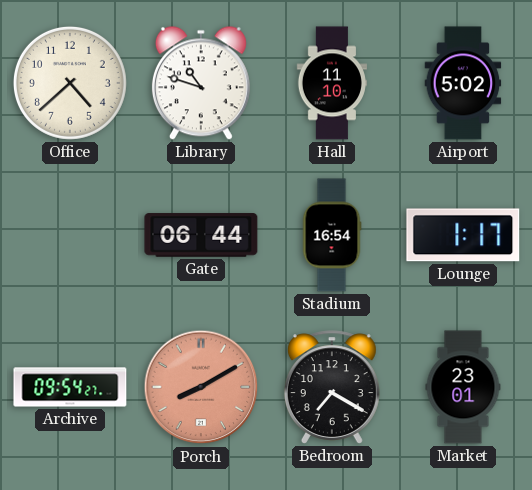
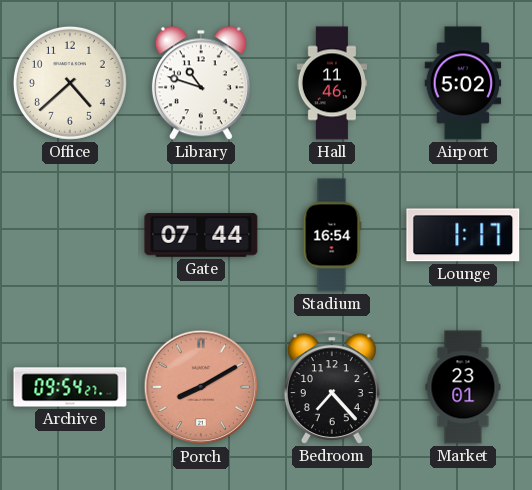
Hall: 11:10 -> 11:46 (331, 83)
Gate: 06:44 -> 07:44 (201, 235)
Bedroom: 7:20 -> 7:23 (332, 387)
